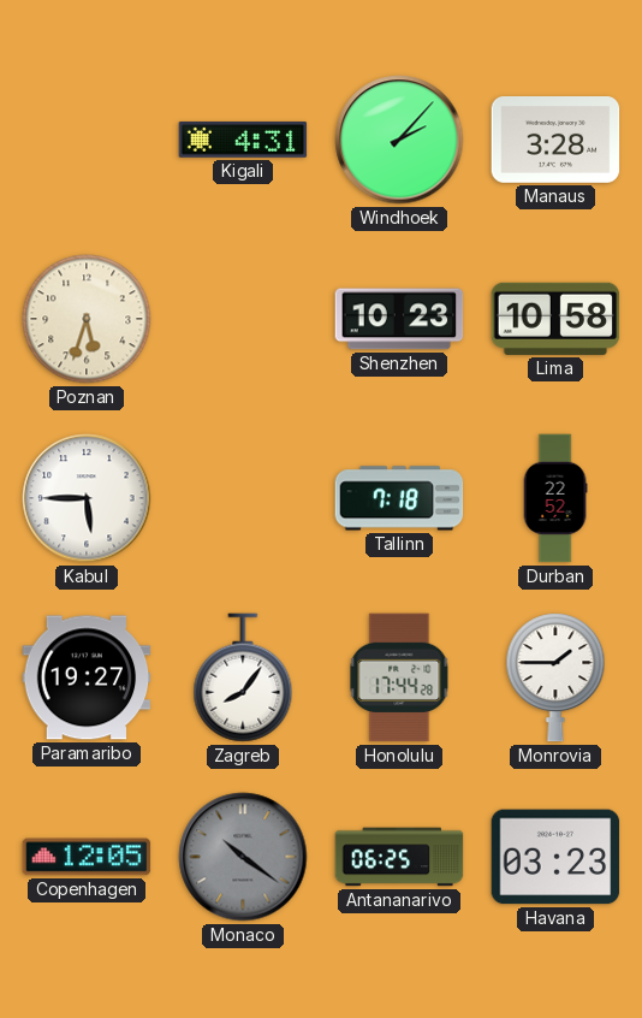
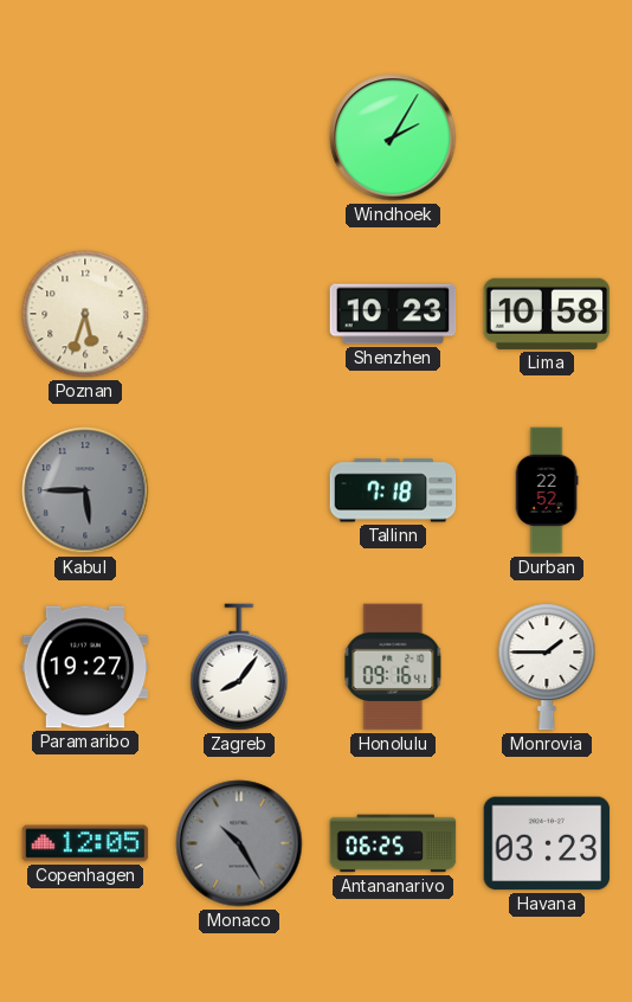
Kigali: 4:31 -> none (243, 140)
Windhoek: 2:07 -> 2:05 (393, 137)
Manaus: 3:28 -> none (555, 141)
Kabul dial: white -> grey (85, 490)
Honolulu: 17:44 -> 09:16 (393, 667)
Monaco: 10:21 -> 10:25 (239, 843)
